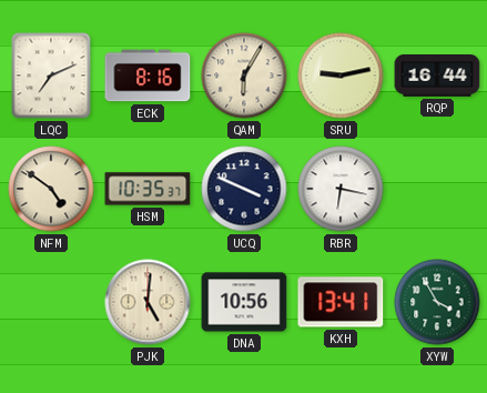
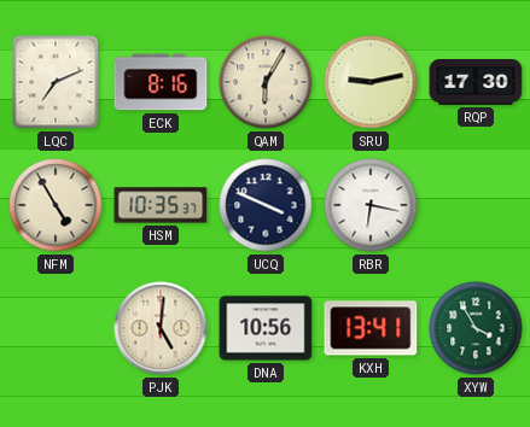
RQP: 16:44 -> 17:30 (476, 83)
NFM: 4:51 -> 4:55 (56, 205)
